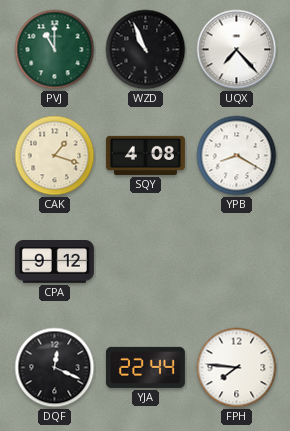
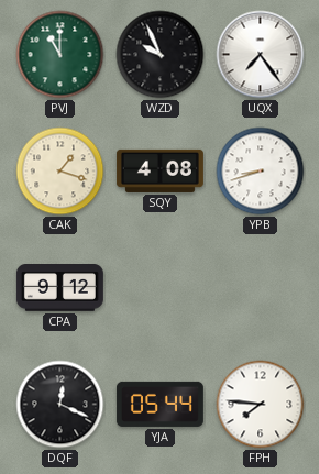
WZD: 10:56 -> 9:56 (161, 55)
UQX: 7:23 -> 7:24 (261, 55)
YPB: 8:20 -> 8:42 (261, 172)
YJA: 22:44 -> 05:44 (159, 404)
